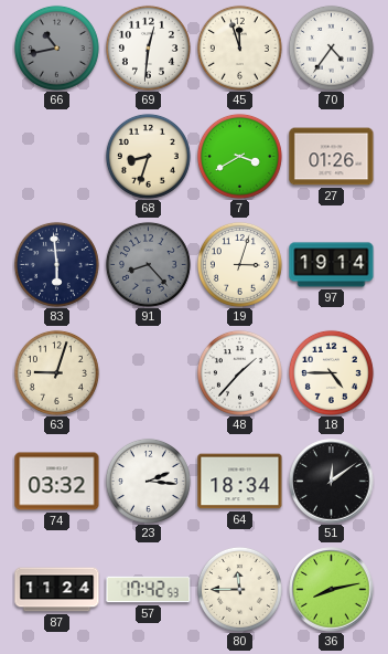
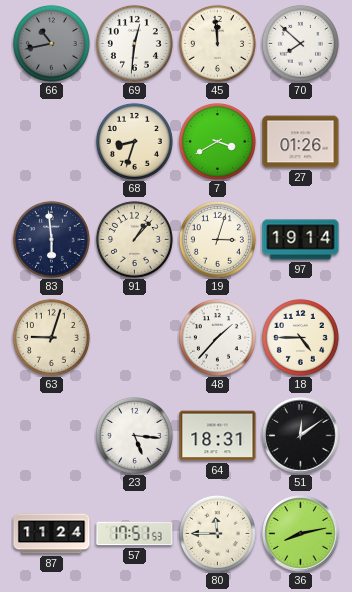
45: 11:57 -> 11:59 (217, 43)
70: 4:36 -> 7:52 (300, 43)
91: 8:23 -> 1:07 (134, 239)
91 dial: grey -> cream (134, 239)
74: 03:32 -> none (57, 482)
23: 2:16 -> 5:16 (134, 435)
64: 18:34 -> 18:31 (218, 436)
57: 17:42 -> 17:51 (135, 534)
